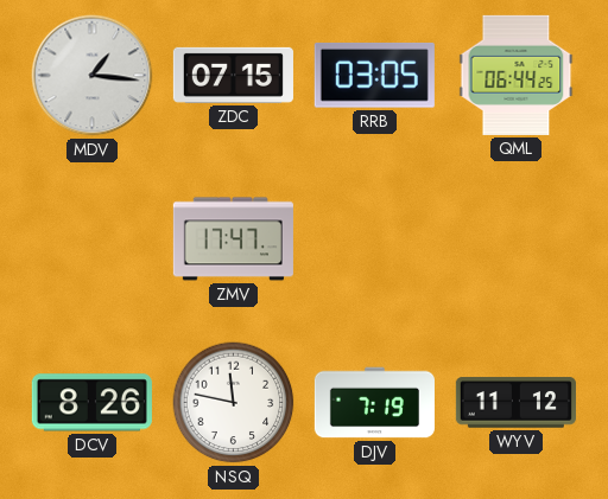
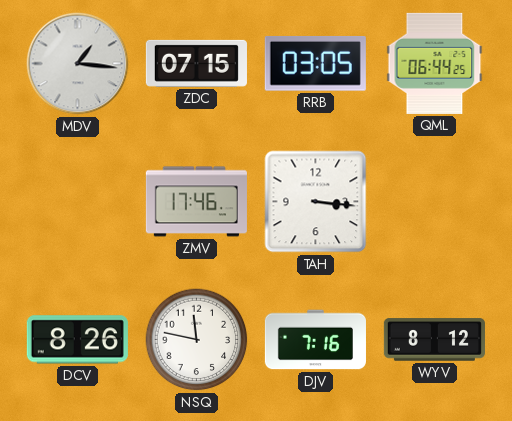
ZMV: 17:47 -> 17:46 (196, 202)
TAH: none -> 3:16 (316, 202)
DJV: 7:19 -> 7:16 (315, 340)
WYV: 11:12 -> 8:12 (434, 340)
